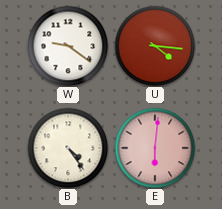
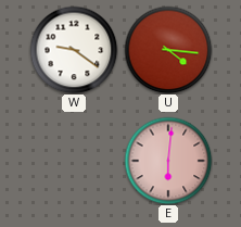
B: 4:24 -> none (68, 148)
